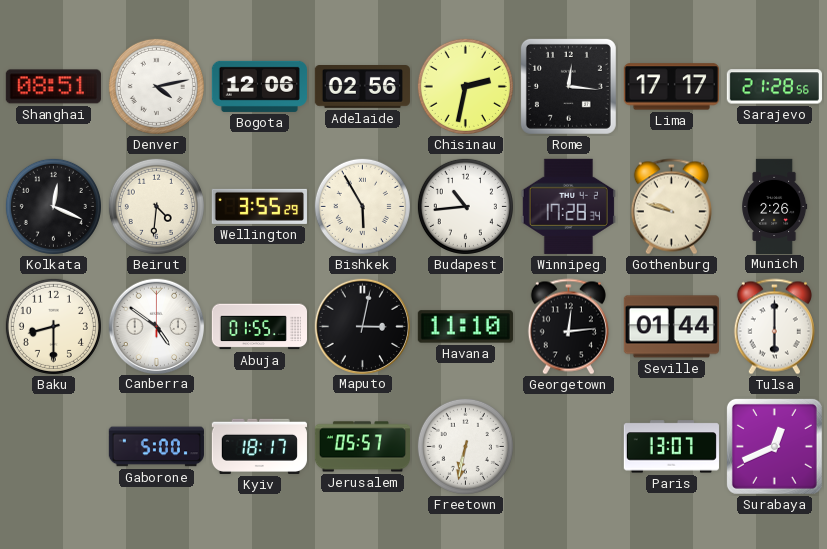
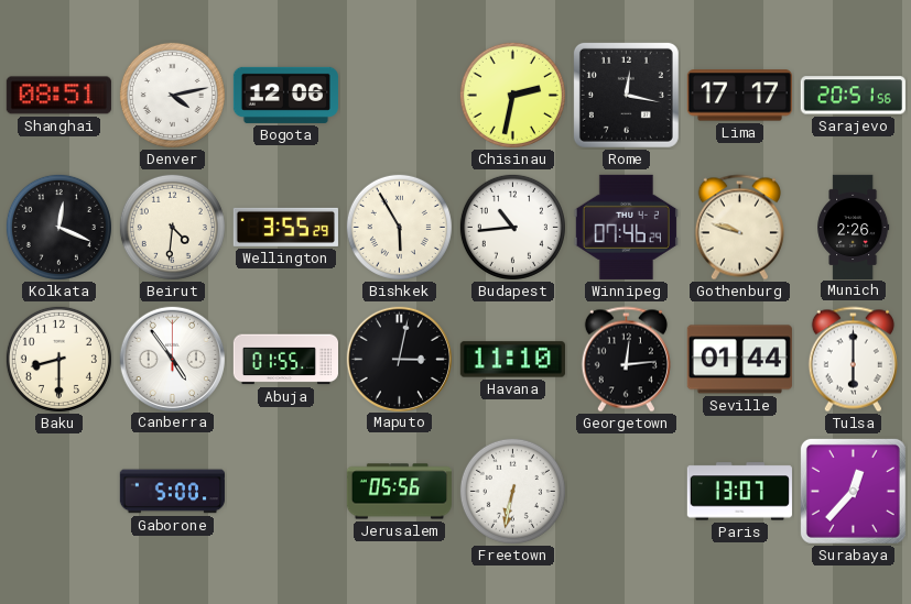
Adelaide: 02:56 -> none (362, 87)
Rome: 12:16 -> 12:17 (626, 95)
Sarajevo: 21:28 -> 20:51 (853, 96)
Winnipeg: 17:28 -> 07:46 (626, 227)
Canberra: 4:51 -> 4:54 (172, 359)
Kyiv: 18:17 -> none (259, 446)
Jerusalem: 05:57 -> 05:56 (399, 492)
Surabaya: 12:41 -> 12:37 (853, 491)
